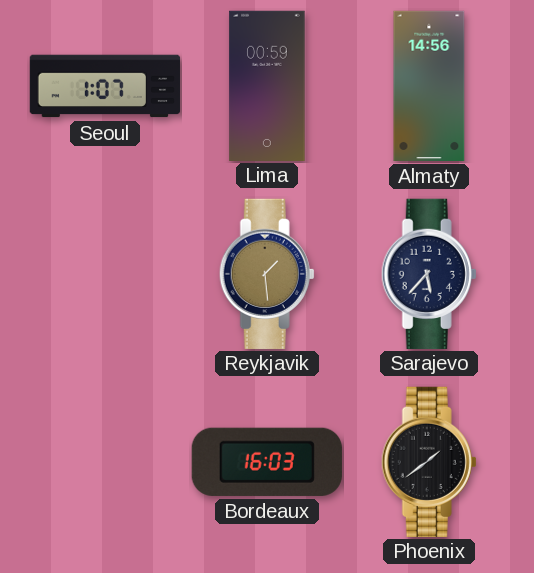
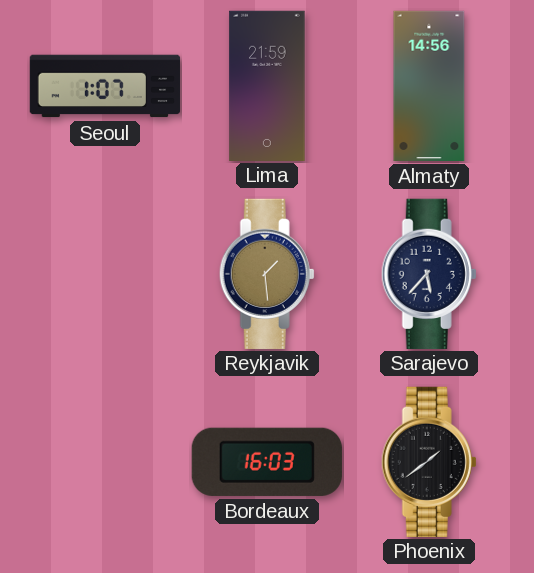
Lima: 00:59 -> 21:59 (267, 85)
